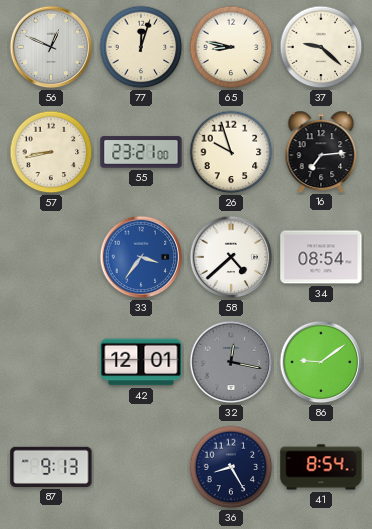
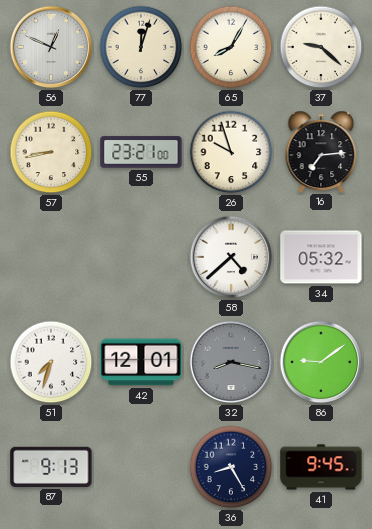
65: 8:47 -> 8:05 (231, 47)
33: 3:36 -> none (141, 257)
34: 08:54 -> 05:32 (321, 257)
51: none -> 7:33 (51, 362)
32: 12:17 -> 8:17 (231, 362)
41: 8:54 -> 9:45 (321, 467)
